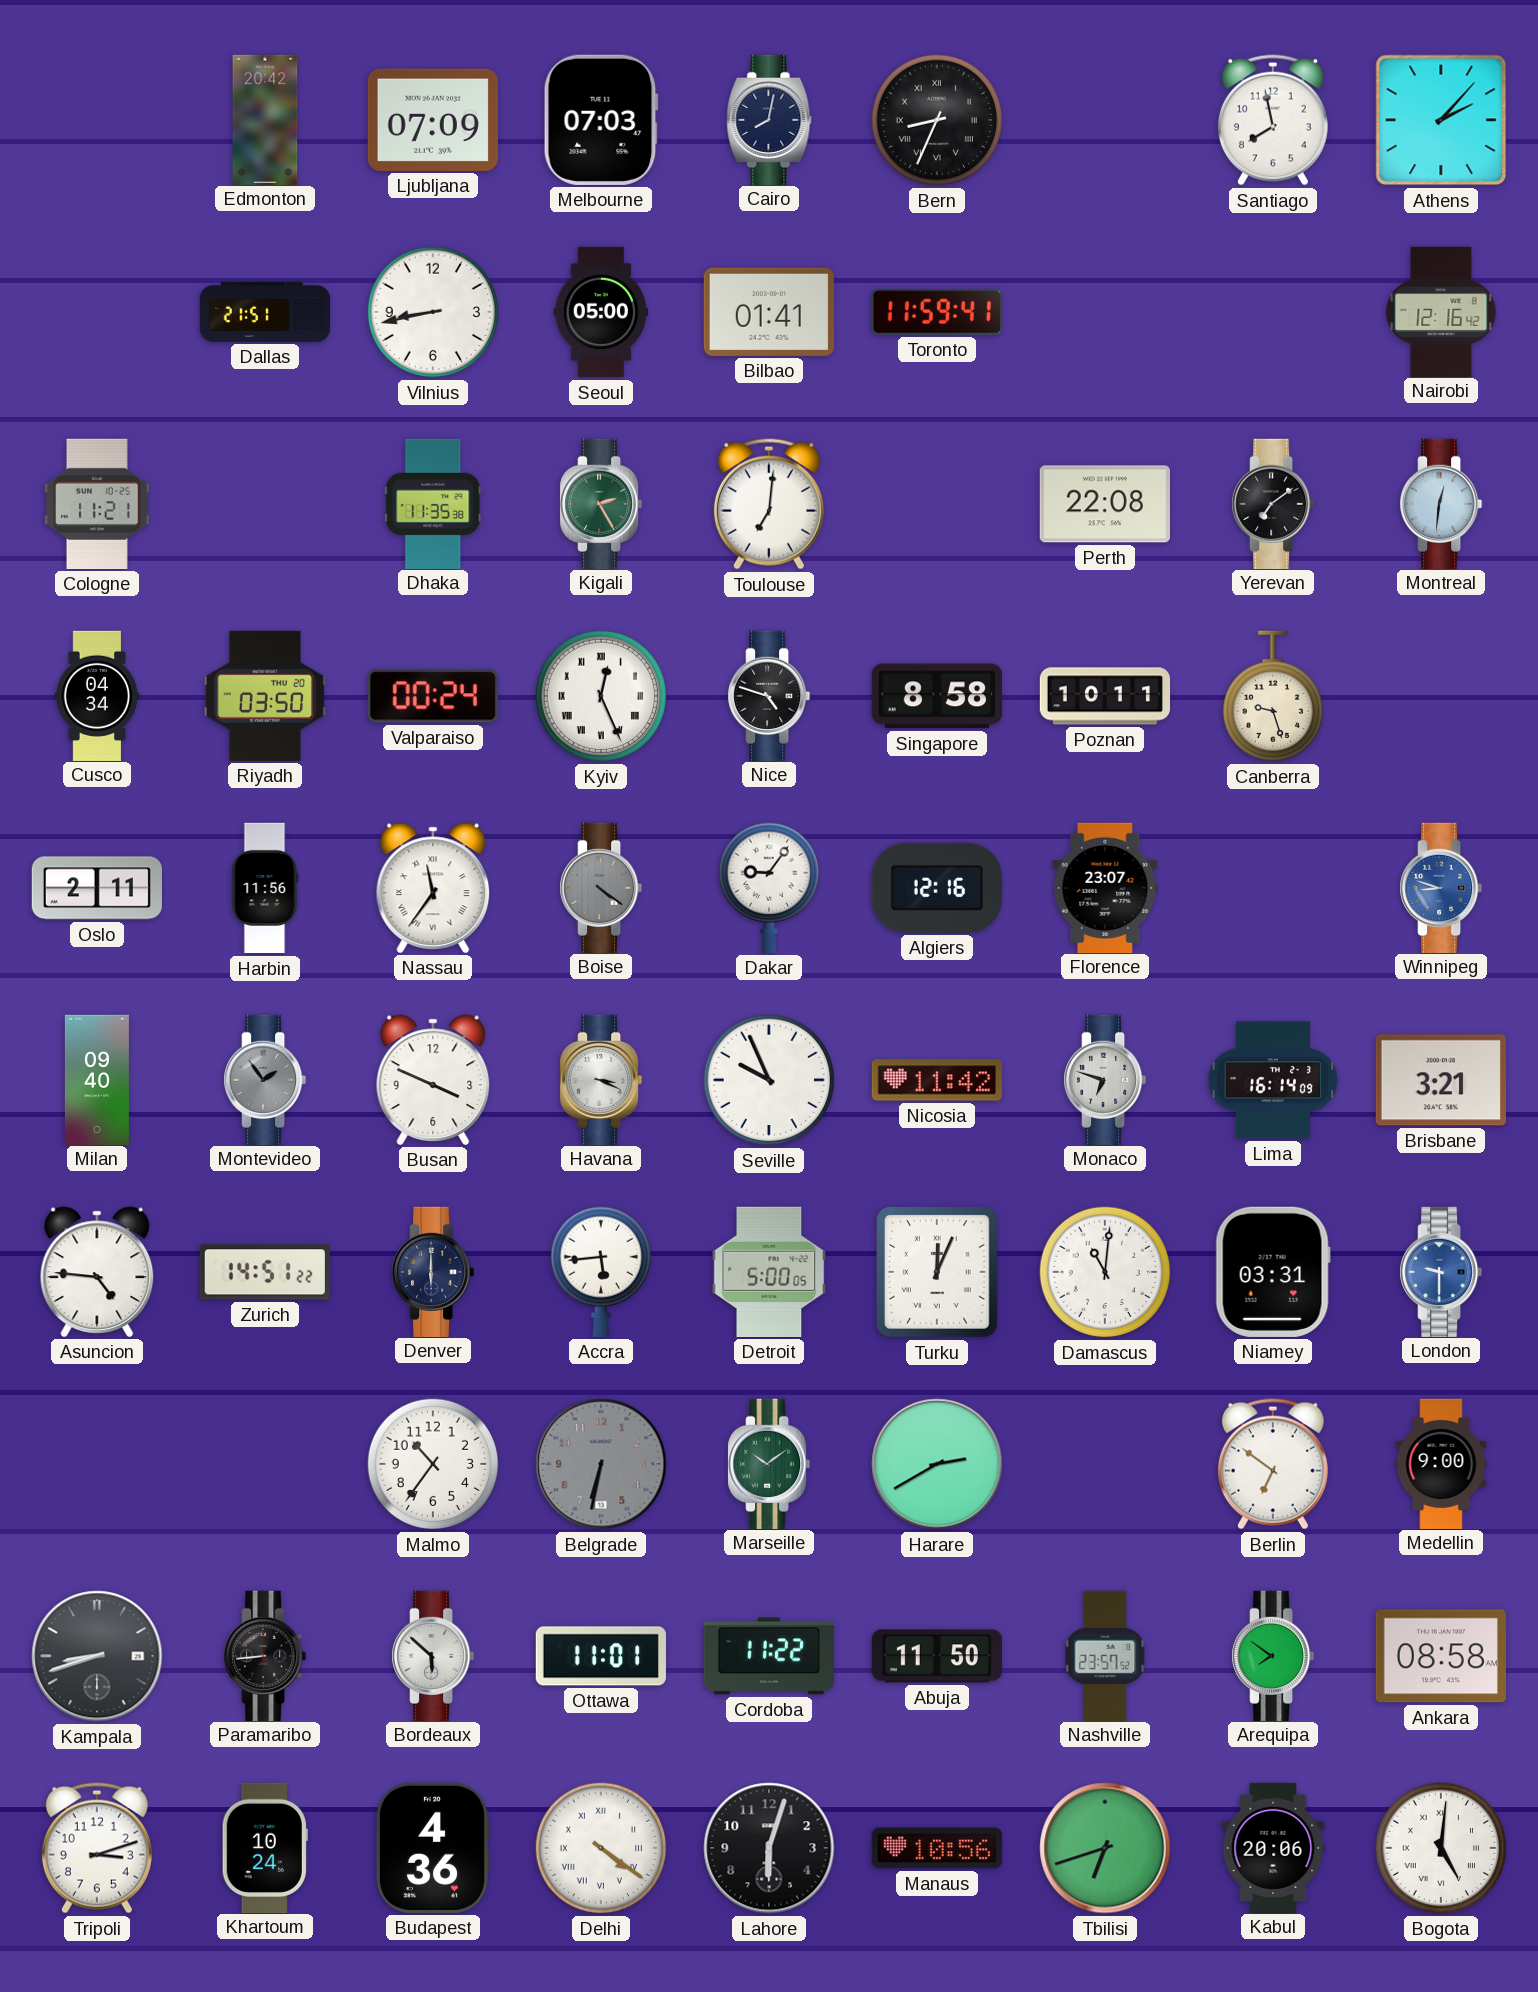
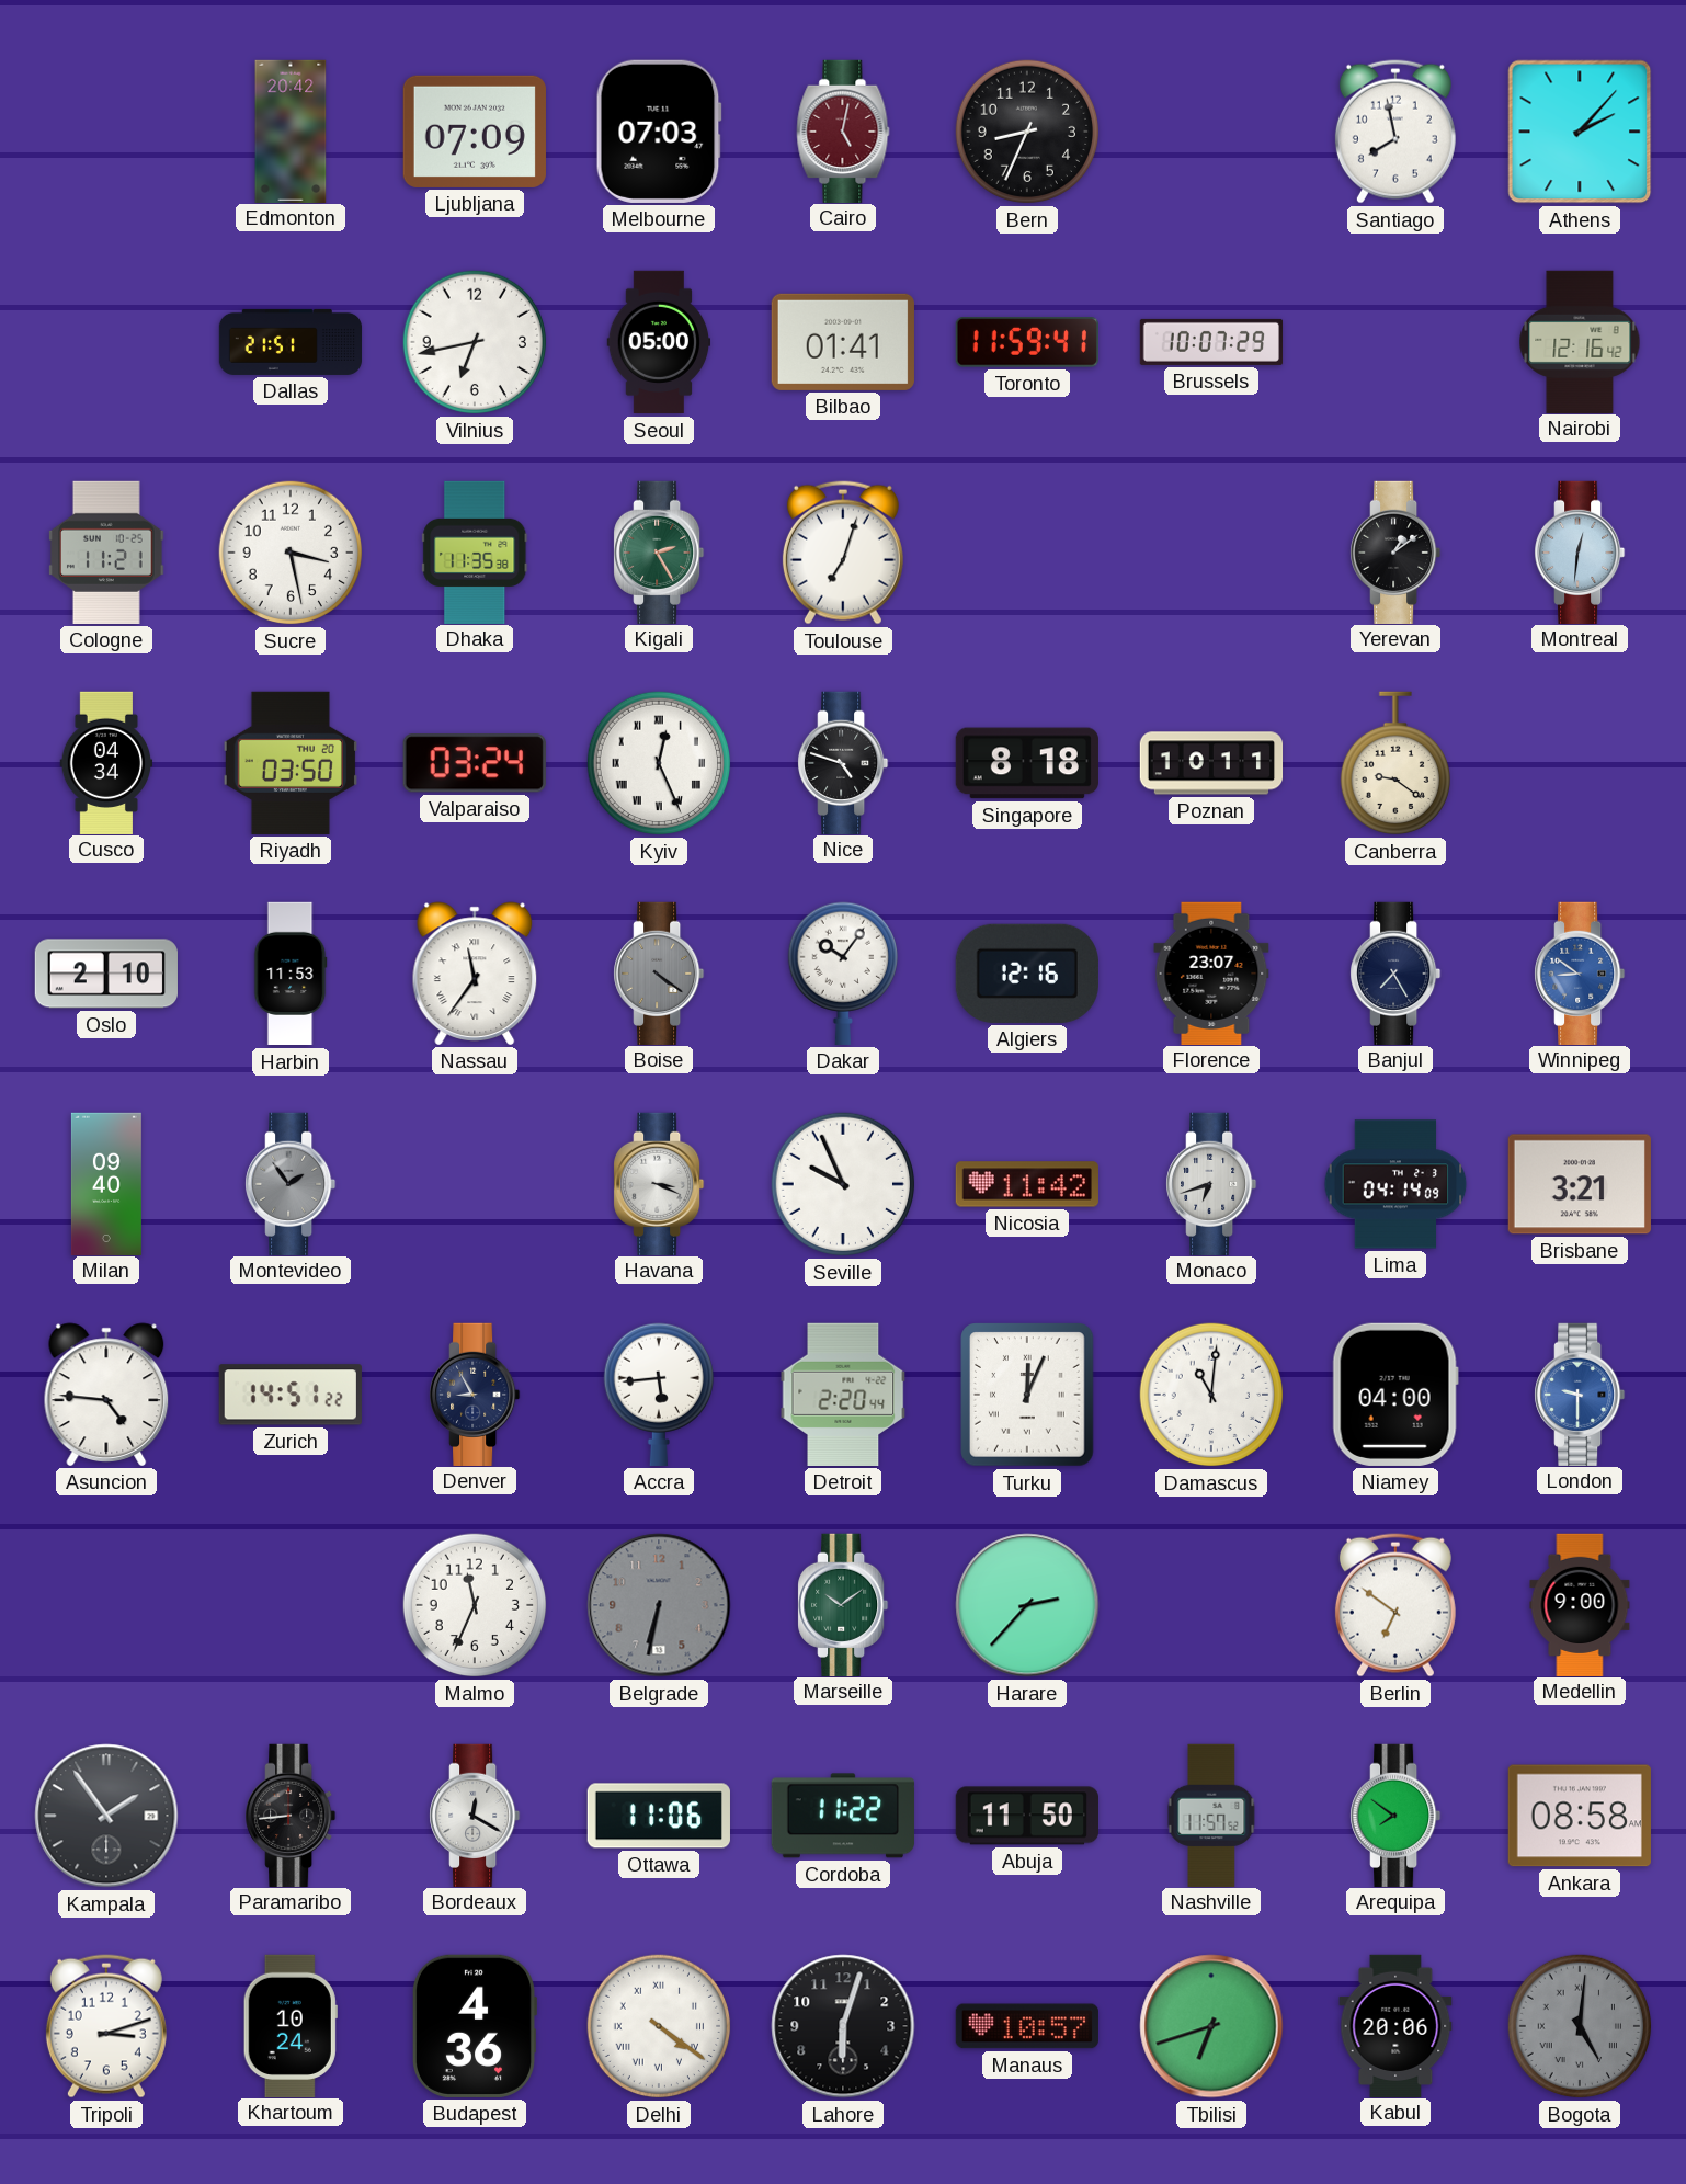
Cairo: 8:02 -> 5:02 (843, 130)
Cairo dial: navy -> burgundy (843, 130)
Bern numerals: Roman -> Arabic (1027, 132)
Vilnius: 8:43 -> 6:43 (475, 342)
Brussels: none -> 10:07 (1211, 342)
Sucre: none -> 3:28 (291, 553)
Toulouse: 7:01 -> 7:03 (843, 553)
Perth: 22:08 -> none (1105, 504)
Yerevan: 7:09 -> 1:09 (1395, 551)
Valparaiso: 00:24 -> 03:24 (475, 763)
Singapore: 8:58 -> 8:18 (1027, 763)
Canberra: 9:27 -> 9:21 (1394, 763)
Oslo: 2:11 -> 2:10 (106, 974)
Harbin: 11:56 -> 11:53 (291, 974)
Dakar: 9:06 -> 10:06 (842, 974)
Banjul: none -> 7:25 (1395, 972)
Winnipeg: 8:48 -> 8:51 (1580, 972)
Busan: 3:49 -> none (433, 1080)
Monaco: 6:48 -> 6:42 (1211, 1183)
Lima: 16:14 -> 04:14 (1395, 1184)
Denver: 6:00 -> 8:55 (475, 1394)
Detroit: 5:00 -> 2:20 (843, 1395)
Niamey: 03:31 -> 04:00 (1395, 1395)
Malmo: 10:36 -> 11:34 (475, 1605)
Harare: 2:40 -> 2:37 (1027, 1605)
Kampala: 8:42 -> 1:54 (106, 1816)
Bordeaux: 5:52 -> 12:20 (475, 1815)
Ottawa: 11:01 -> 11:06 (659, 1816)
Nashville: 23:57 -> 11:57 (1211, 1815)
Manaus: 10:56 -> 10:57 (1027, 2026)
Bogota dial: white -> grey (1580, 2026)
